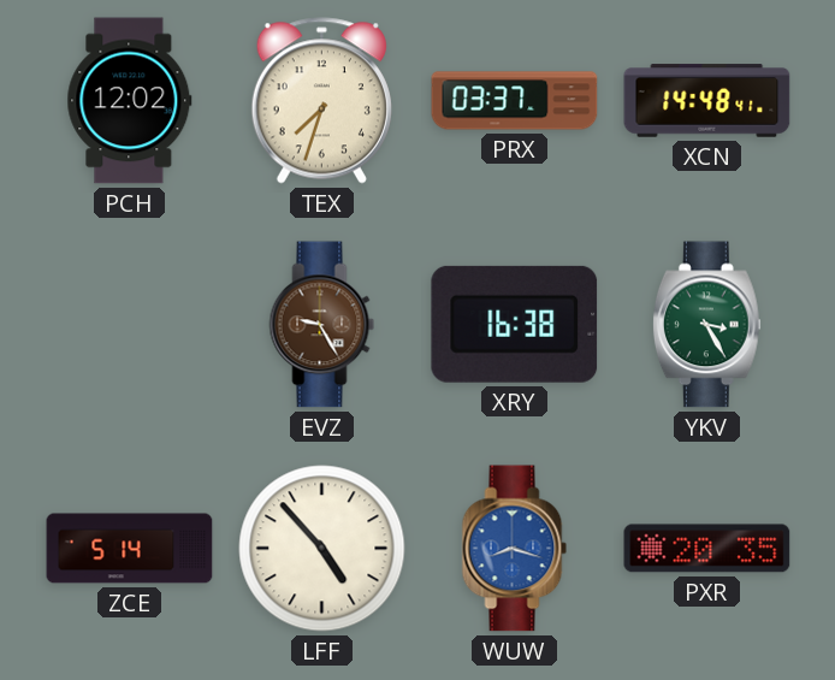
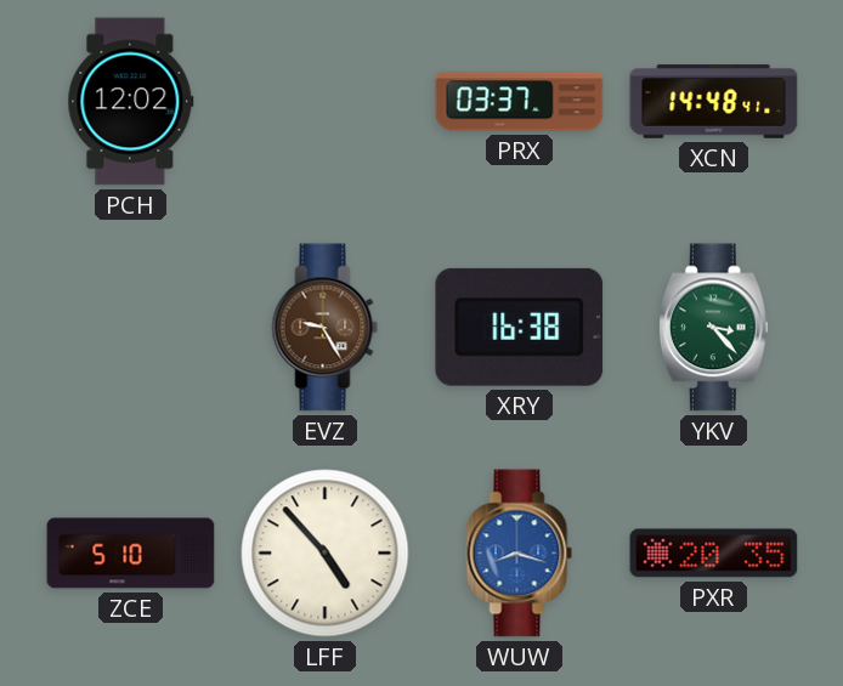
TEX: 7:33 -> none (321, 101)
YKV: 3:25 -> 3:23 (713, 328)
ZCE: 5:14 -> 5:10 (131, 554)
